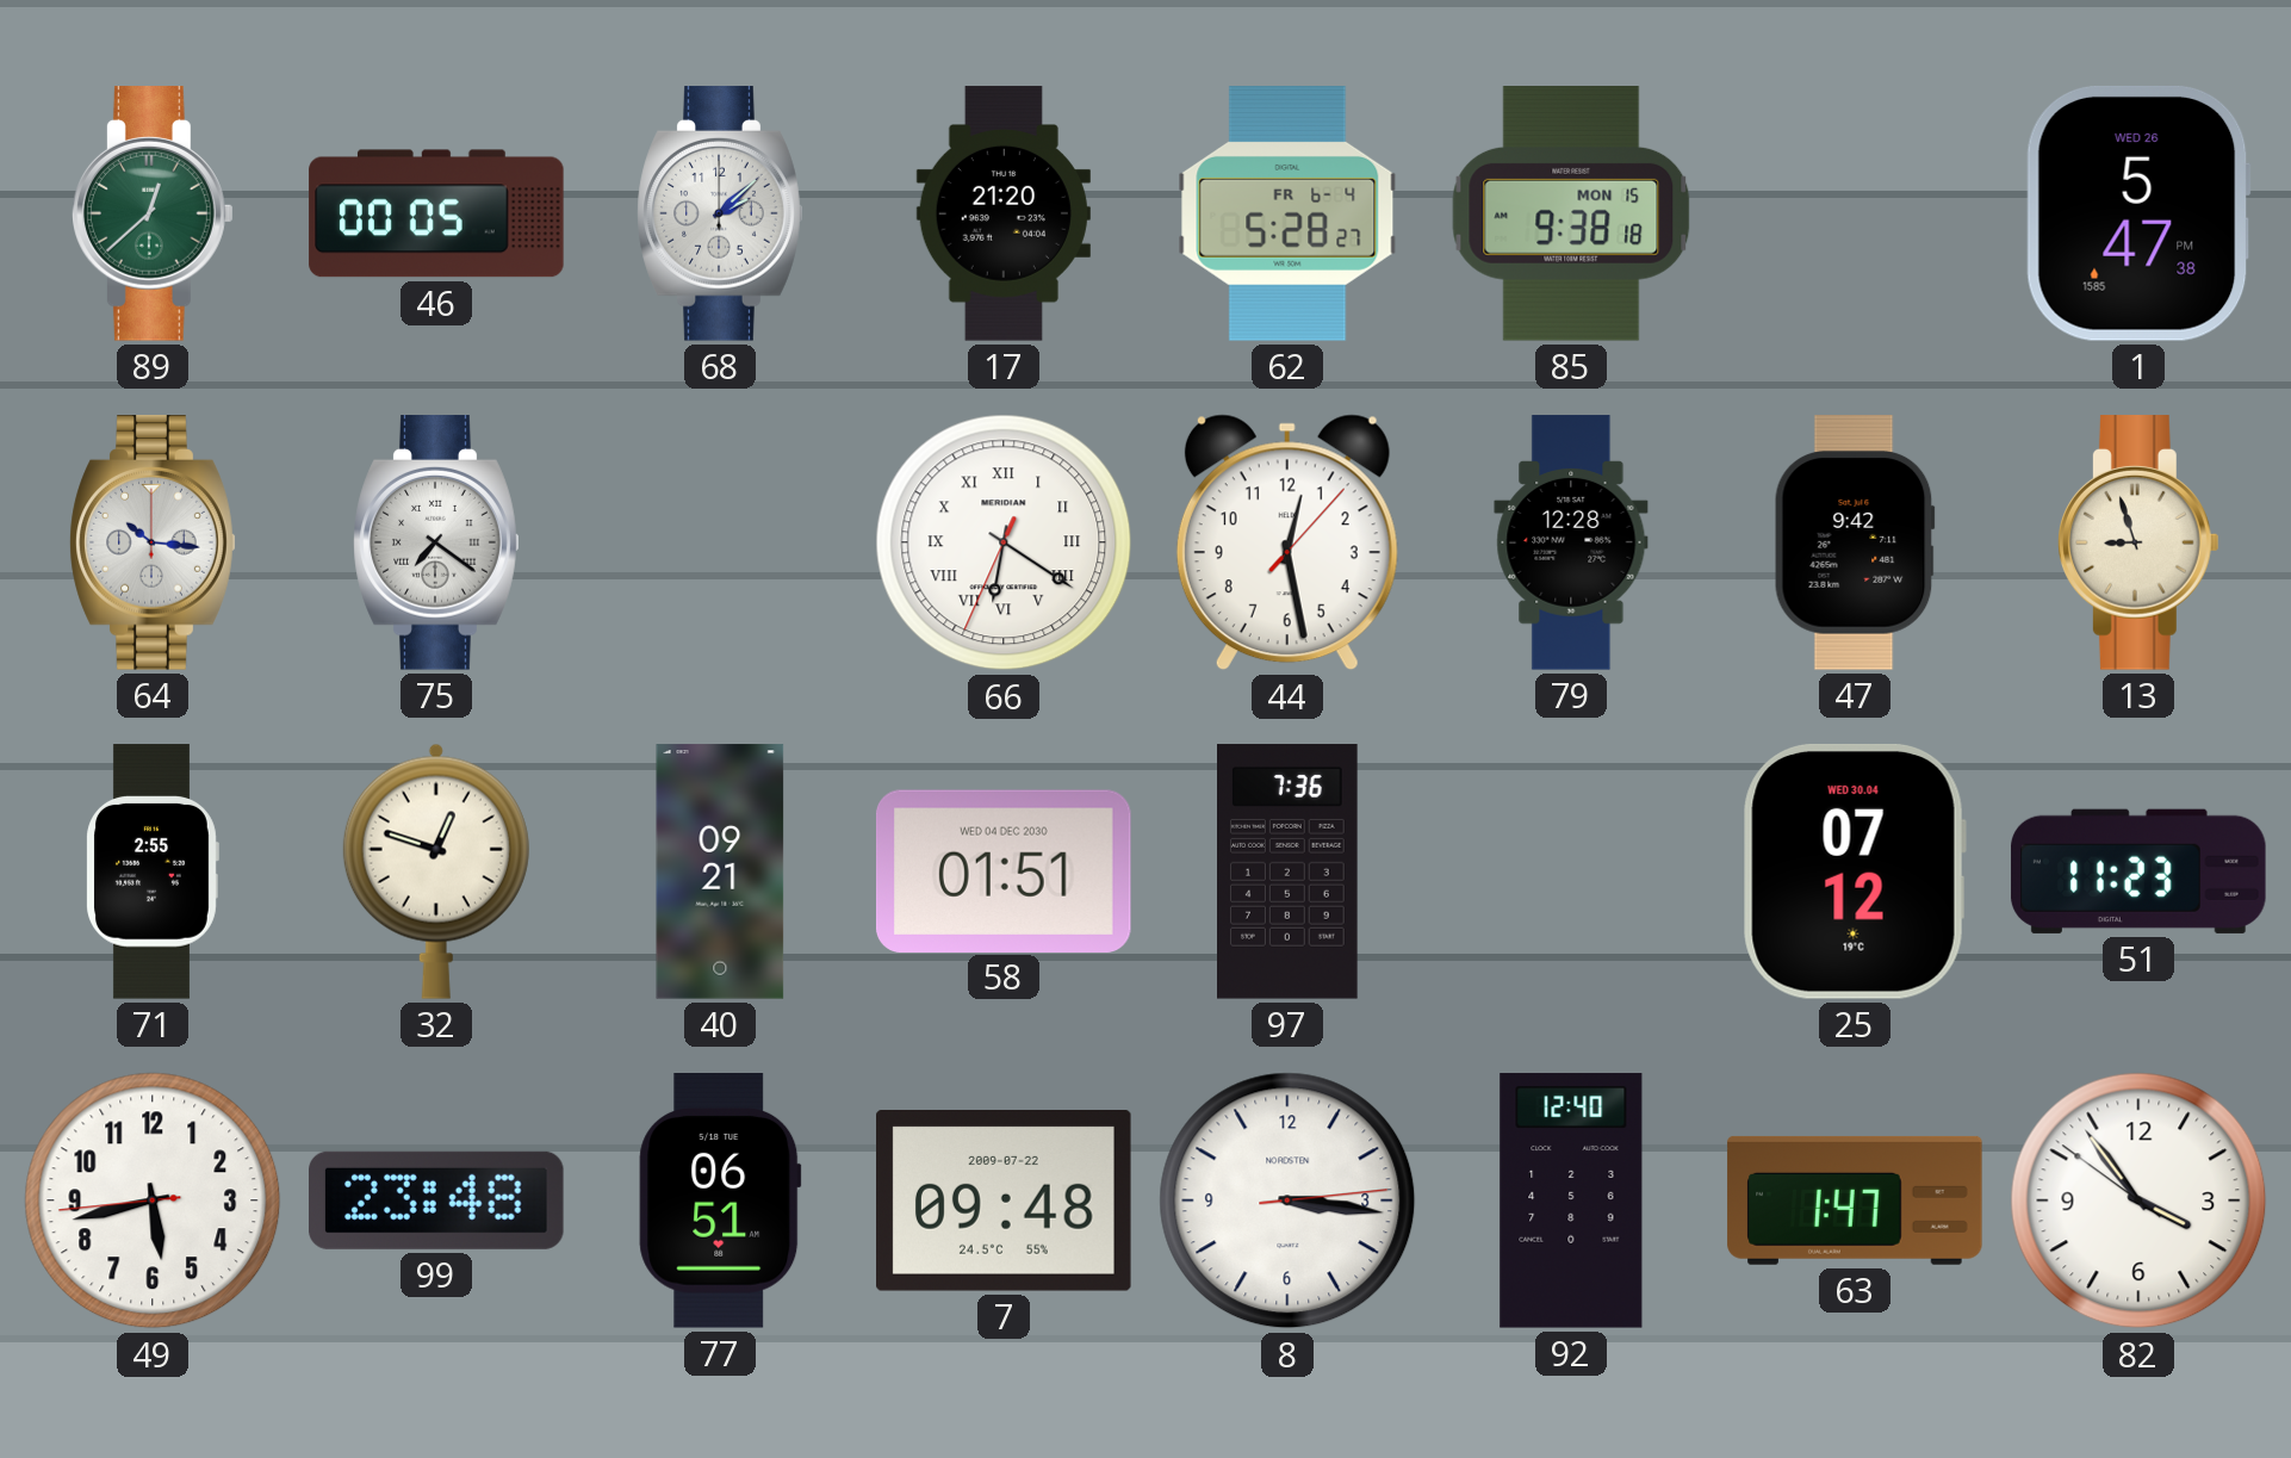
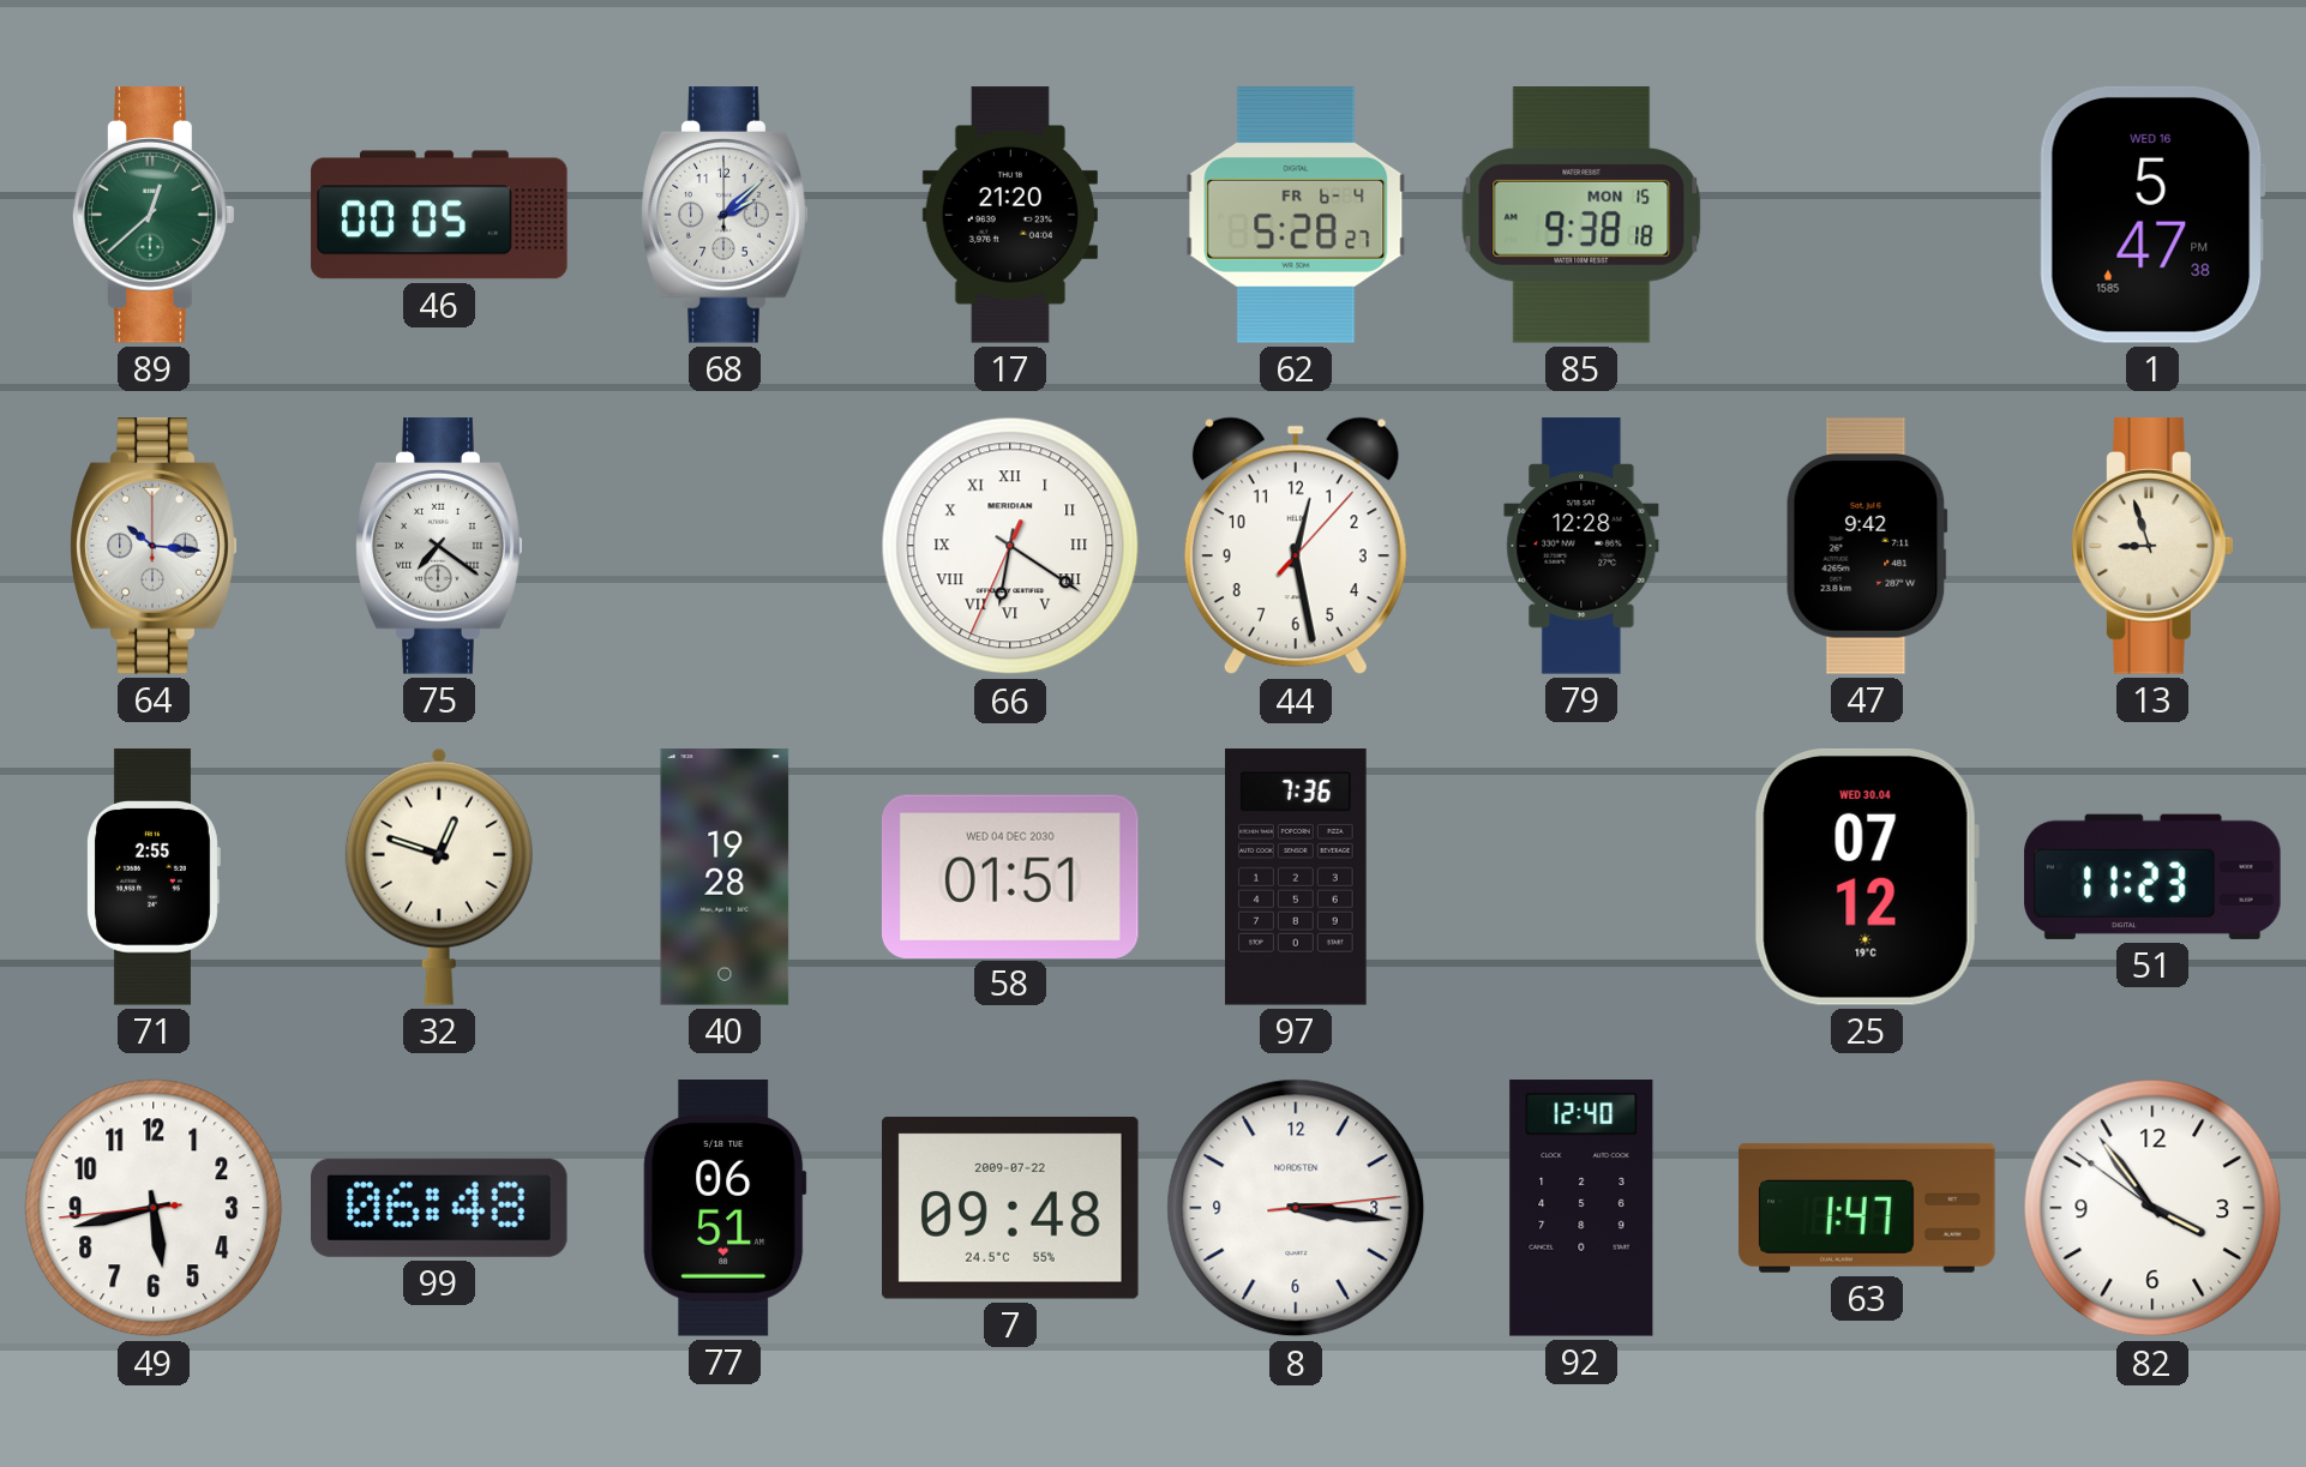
1 date: WED 26 -> WED 16 (2152, 215)
40: 09:21 -> 19:28 (725, 877)
99: 23:48 -> 06:48 (440, 1208)
